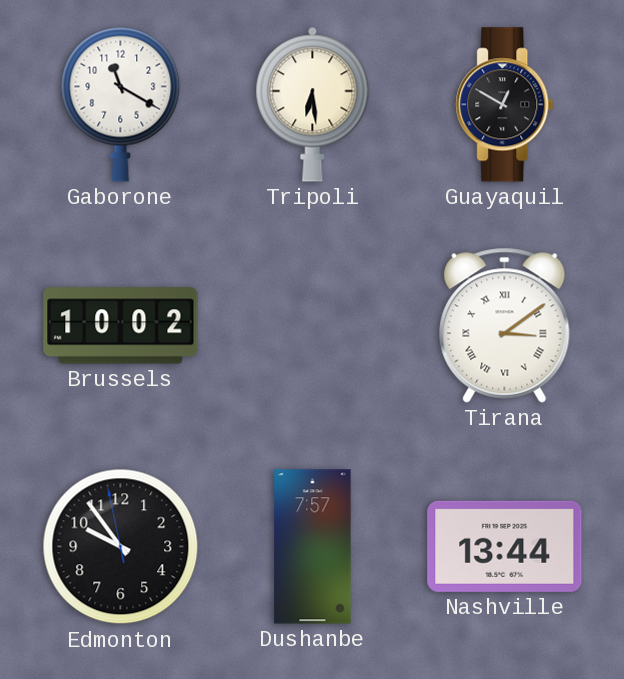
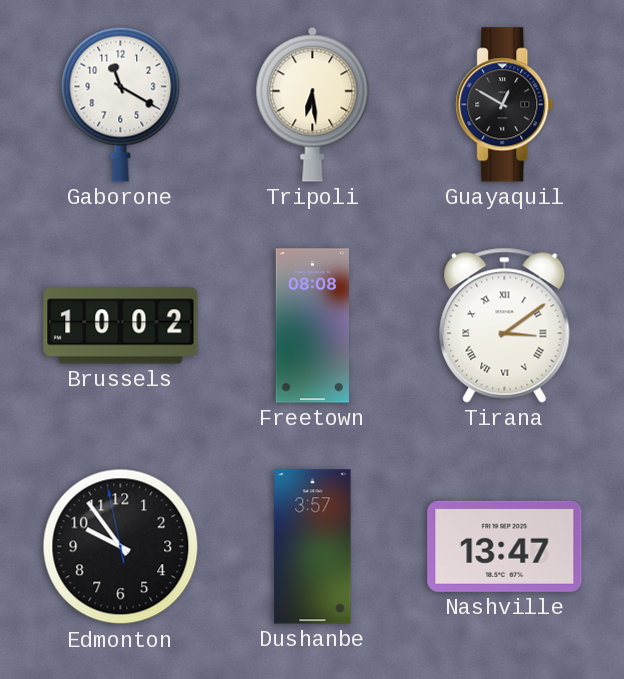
Freetown: none -> 08:08 (312, 326)
Dushanbe: 7:57 -> 3:57 (313, 547)
Nashville: 13:44 -> 13:47 (505, 546)
